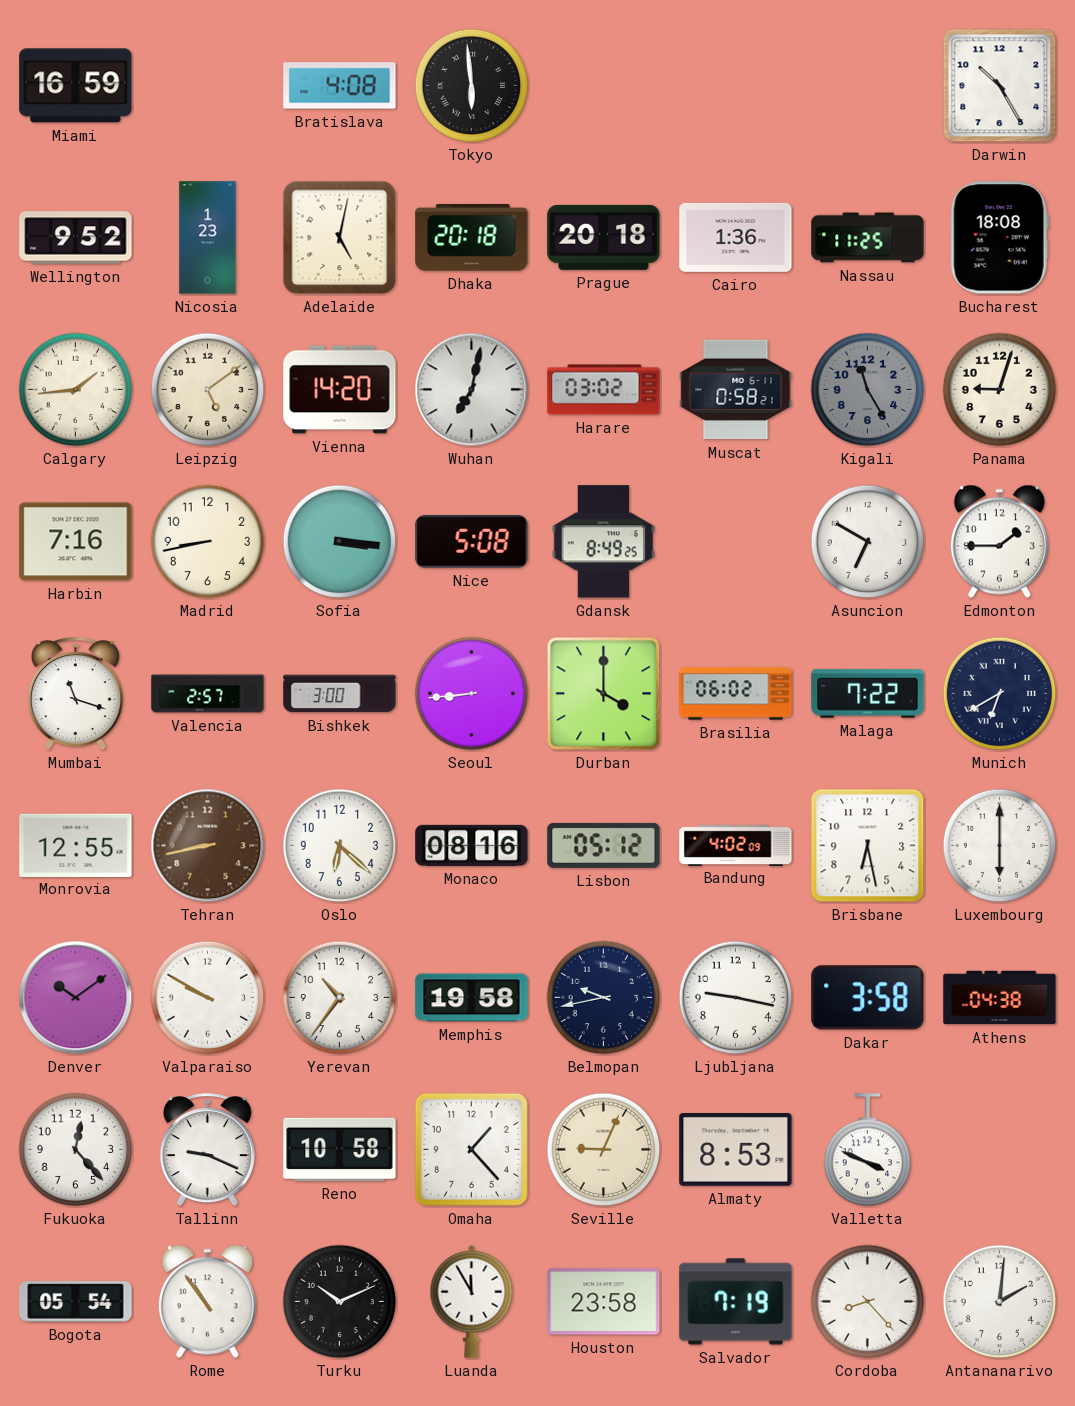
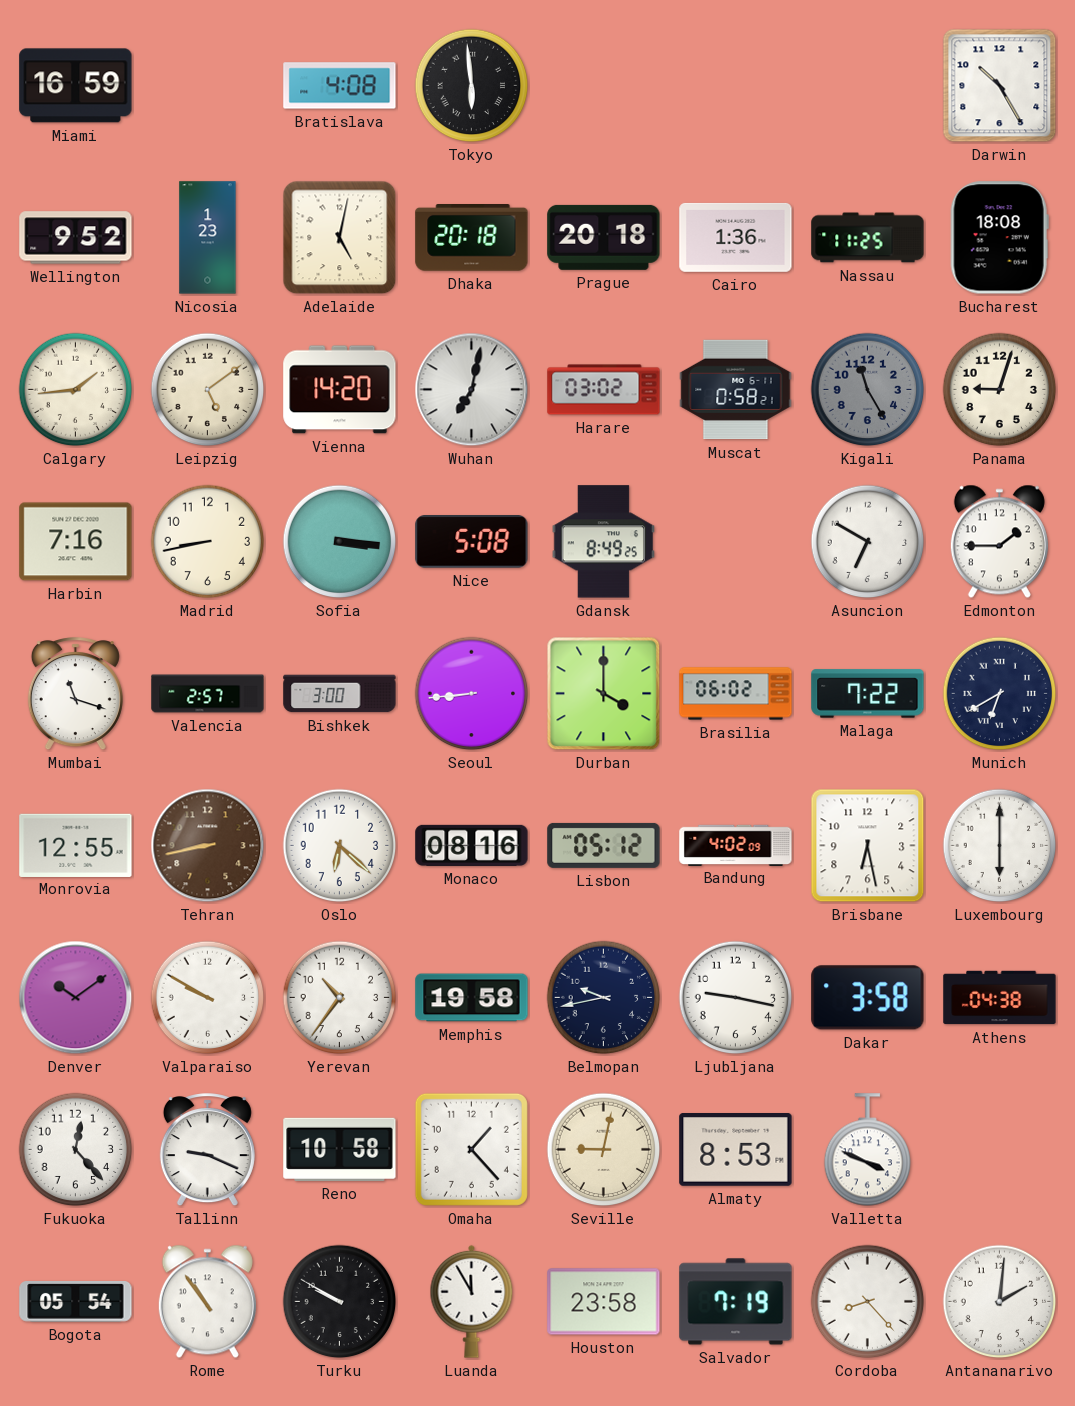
Seville: 9:04 -> 9:02 (604, 1150)
Turku: 10:11 -> 9:50 (340, 1302)
